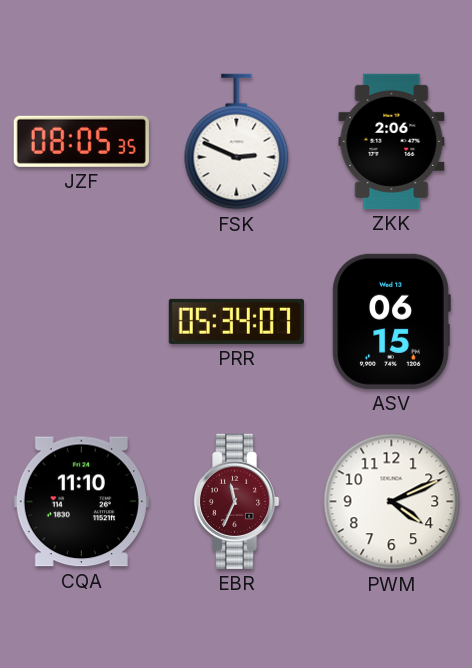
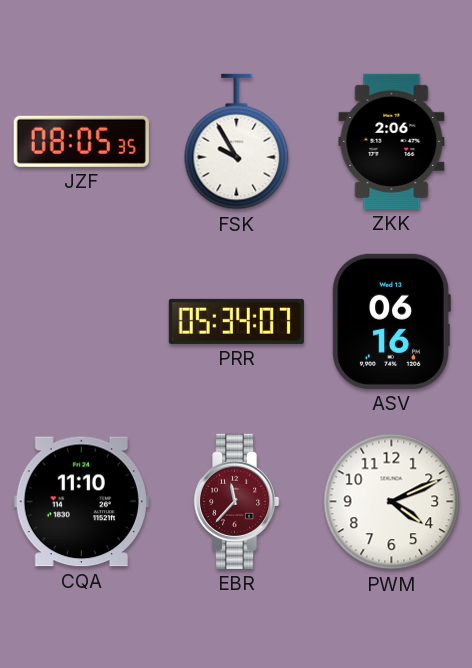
FSK: 2:49 -> 9:55 (237, 142)
ASV: 06:15 -> 06:16 (391, 321)
EBR: 11:34 -> 11:37 (236, 501)
